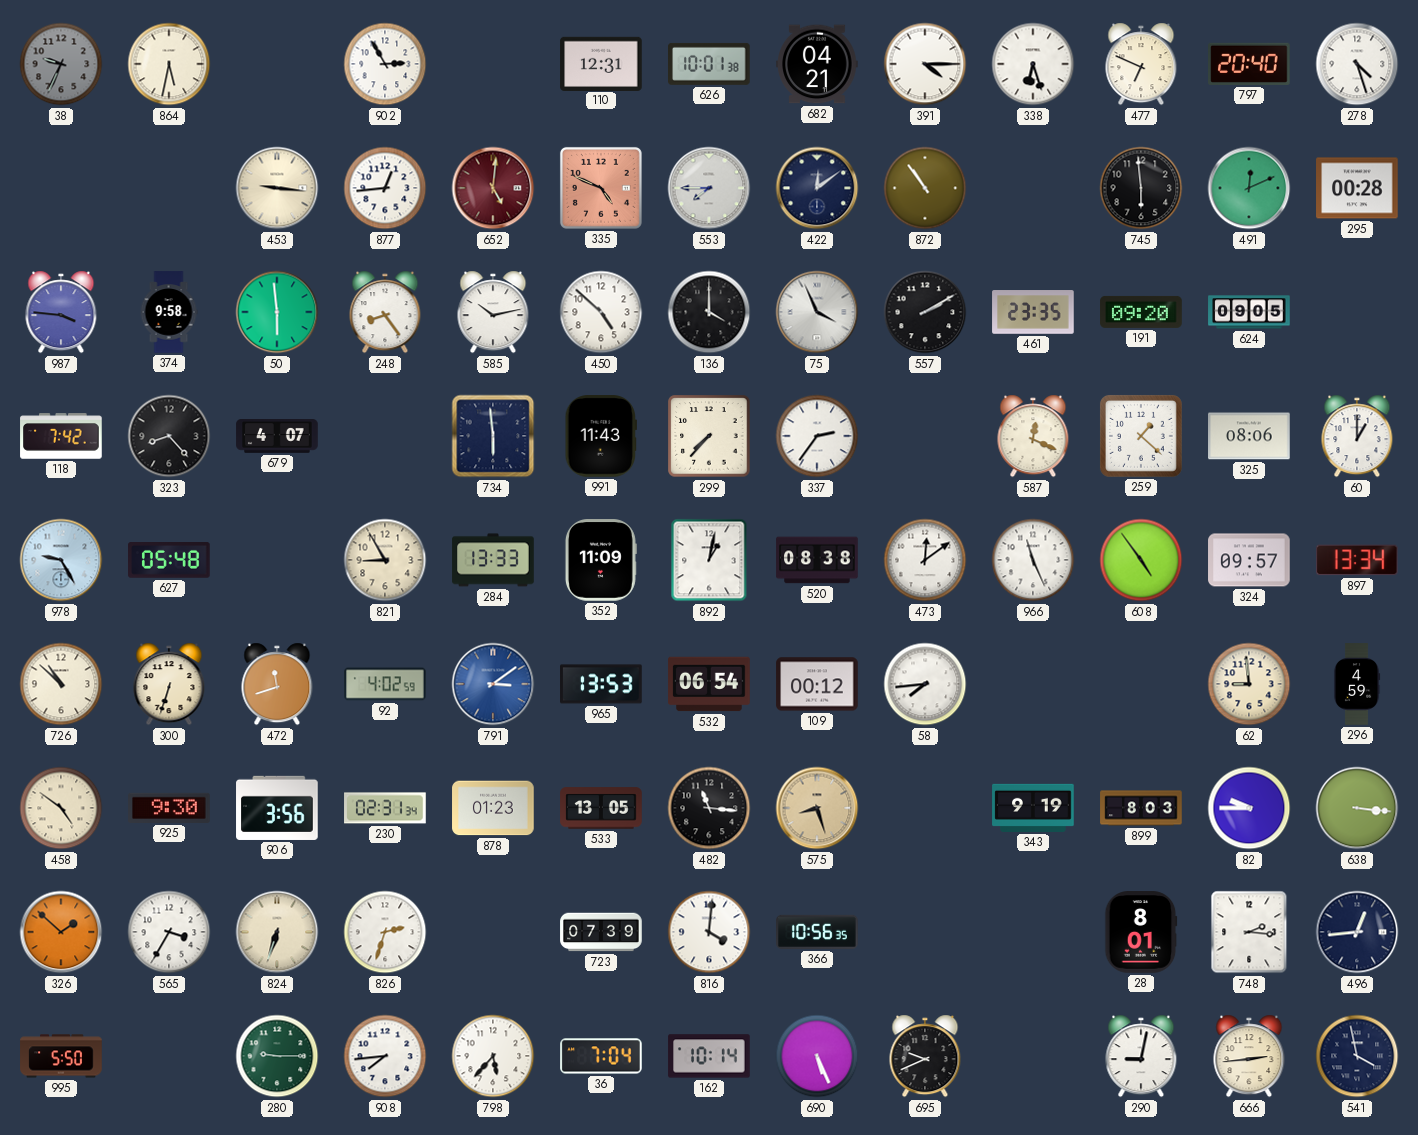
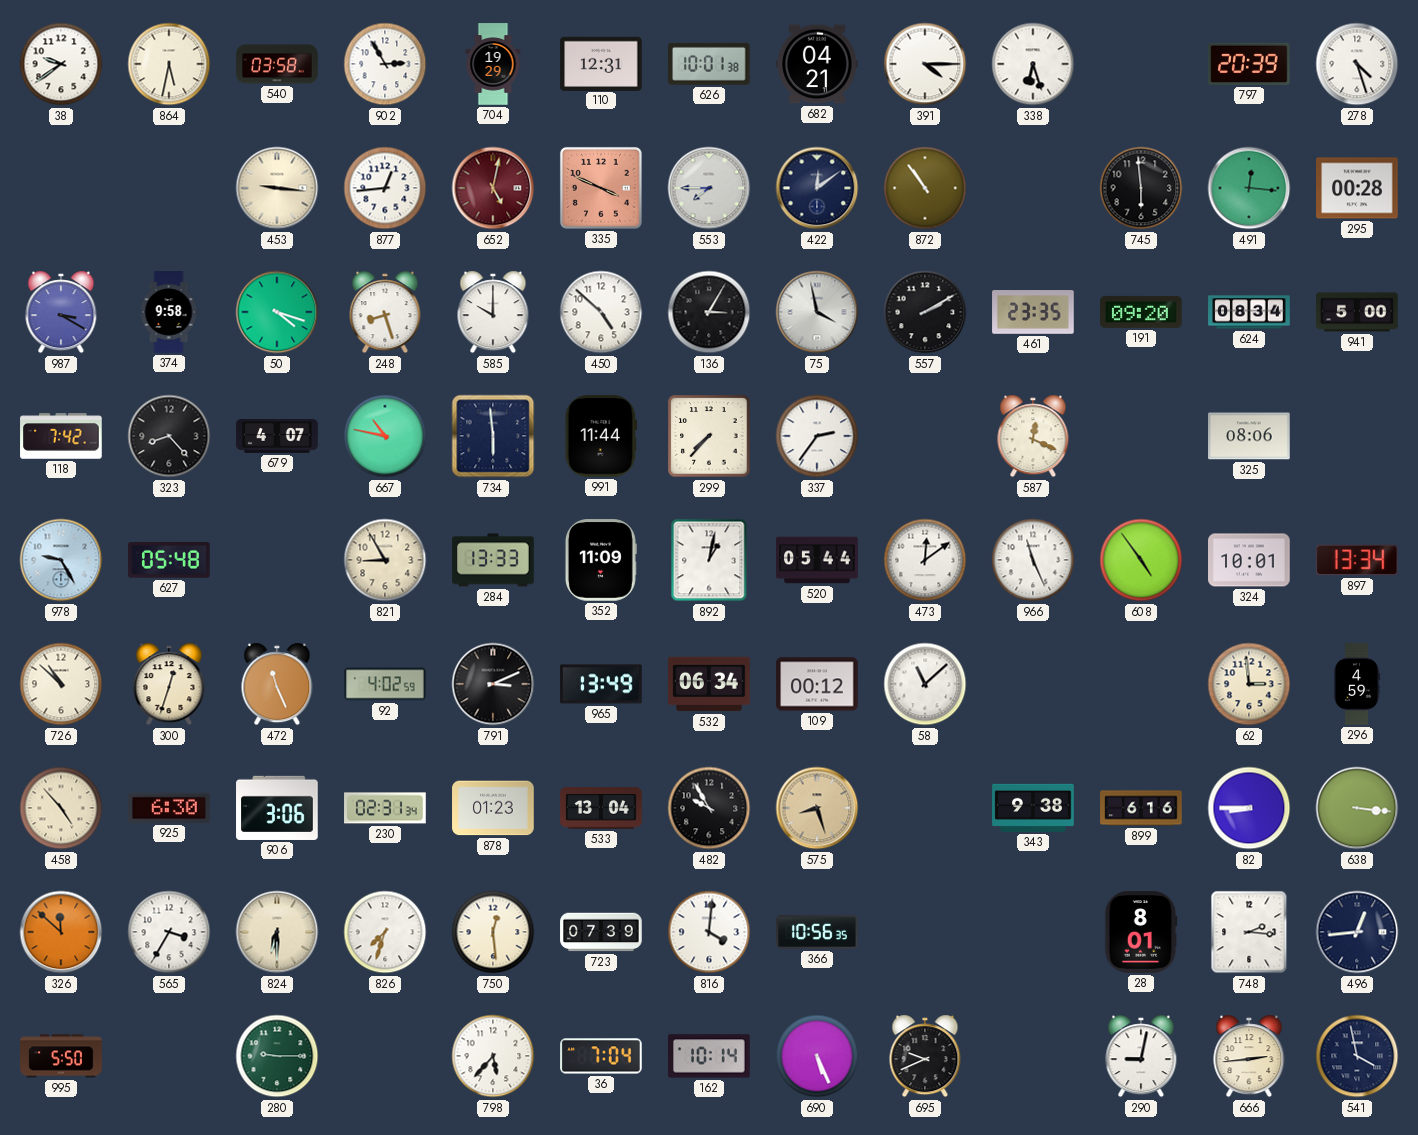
38: 9:34 -> 9:39 (61, 64)
38 dial: grey -> white (61, 64)
540: none -> 03:58 (277, 64)
704: none -> 19:29 (493, 64)
477: 6:49 -> none (1141, 64)
797: 20:40 -> 20:39 (1249, 64)
652: 5:01 -> 5:02 (493, 188)
335: 4:49 -> 3:49 (601, 188)
491: 12:11 -> 12:16 (1249, 188)
987: 3:46 -> 3:20 (61, 312)
50: 5:59 -> 4:18 (277, 312)
248: 8:24 -> 8:27 (385, 312)
585: 10:13 -> 10:00 (493, 312)
136: 4:00 -> 3:05 (709, 312)
75: 3:56 -> 3:58 (817, 312)
624: 09:05 -> 08:34 (1249, 312)
941: none -> 5:00 (1357, 312)
667: none -> 10:47 (385, 436)
991: 11:43 -> 11:44 (600, 436)
259: 1:22 -> none (1141, 436)
60: 1:00 -> none (1357, 436)
520: 08:38 -> 05:44 (817, 560)
324: 09:57 -> 10:01 (1249, 560)
300: 6:33 -> 12:33 (169, 684)
472: 11:42 -> 11:26 (277, 684)
791: 3:09 -> 3:11 (493, 684)
791 dial: blue -> black (493, 684)
965: 13:53 -> 13:49 (601, 684)
532: 06:54 -> 06:34 (709, 684)
58: 7:44 -> 11:08 (925, 684)
62: 8:59 -> 2:59 (1249, 684)
458: 4:51 -> 4:53 (61, 808)
925: 9:30 -> 6:30 (169, 808)
906: 3:56 -> 3:06 (277, 808)
533: 13:05 -> 13:04 (601, 808)
482: 11:16 -> 9:55 (709, 808)
343: 9:19 -> 9:38 (1033, 808)
899: 8:03 -> 6:16 (1141, 808)
82: 9:45 -> 8:45 (1249, 808)
326: 1:52 -> 11:52 (61, 932)
824: 6:33 -> 6:30 (277, 932)
826: 2:33 -> 7:33 (385, 932)
750: none -> 12:29 (493, 932)
908: 7:44 -> none (385, 1056)
